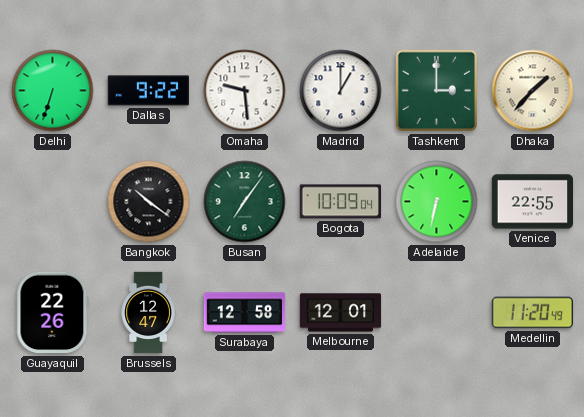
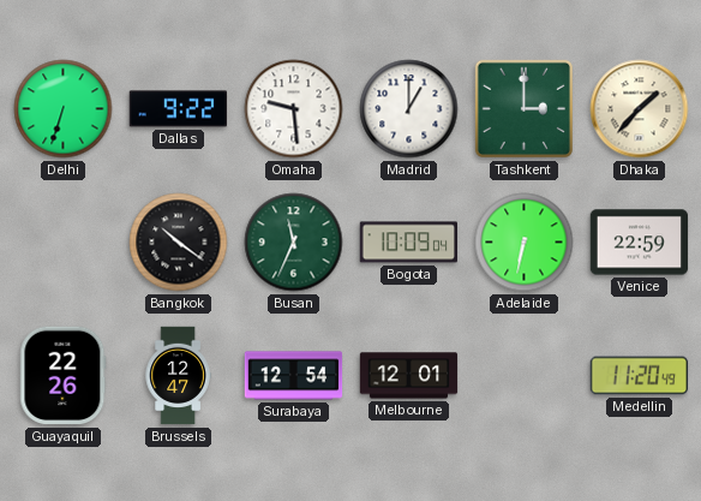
Busan: 7:06 -> 11:34 (294, 243)
Venice: 22:55 -> 22:59 (640, 243)
Surabaya: 12:58 -> 12:54 (294, 376)
